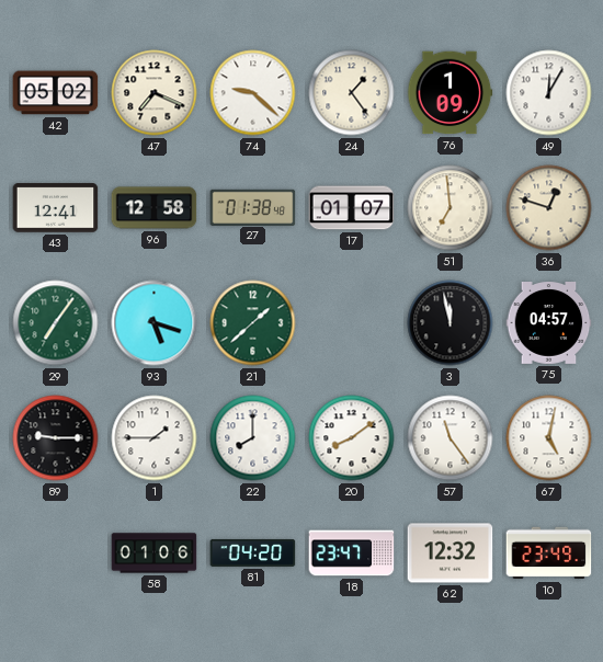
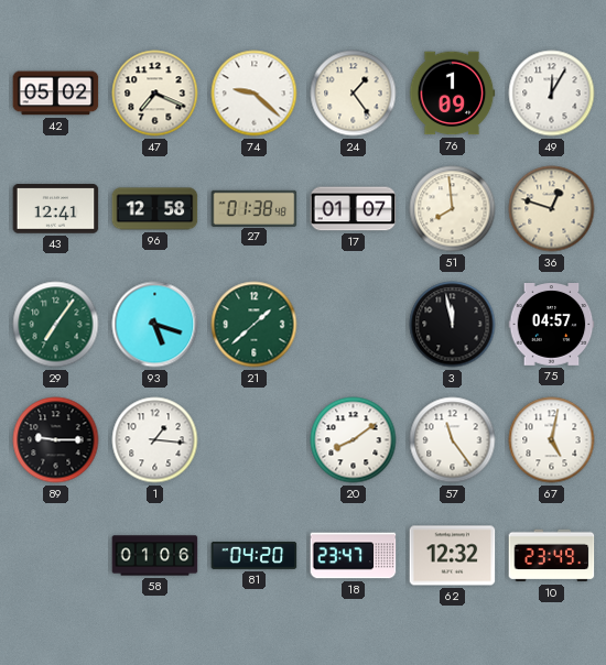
51: 6:59 -> 7:59 (453, 209)
1: 1:45 -> 1:16 (155, 440)
22: 8:00 -> none (253, 438)
